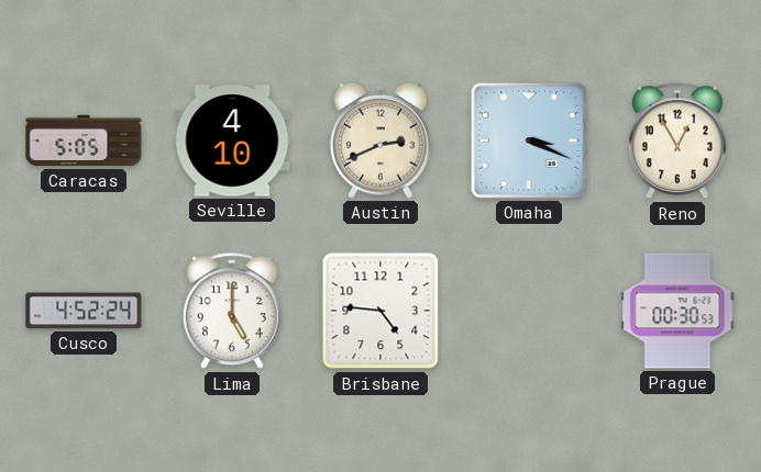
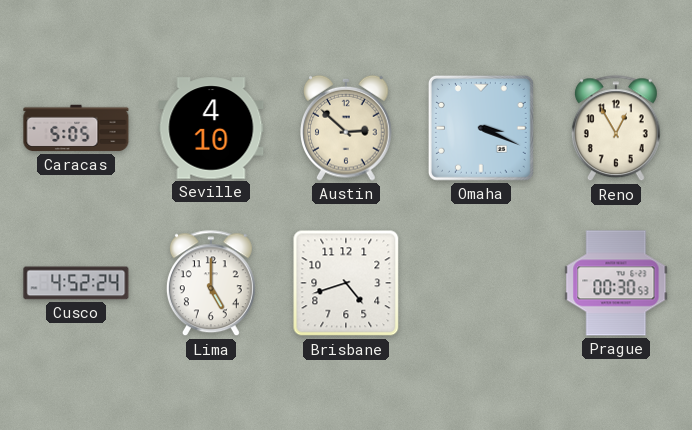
Austin: 2:41 -> 2:52 (346, 128)
Brisbane: 4:46 -> 4:42 (346, 283)
